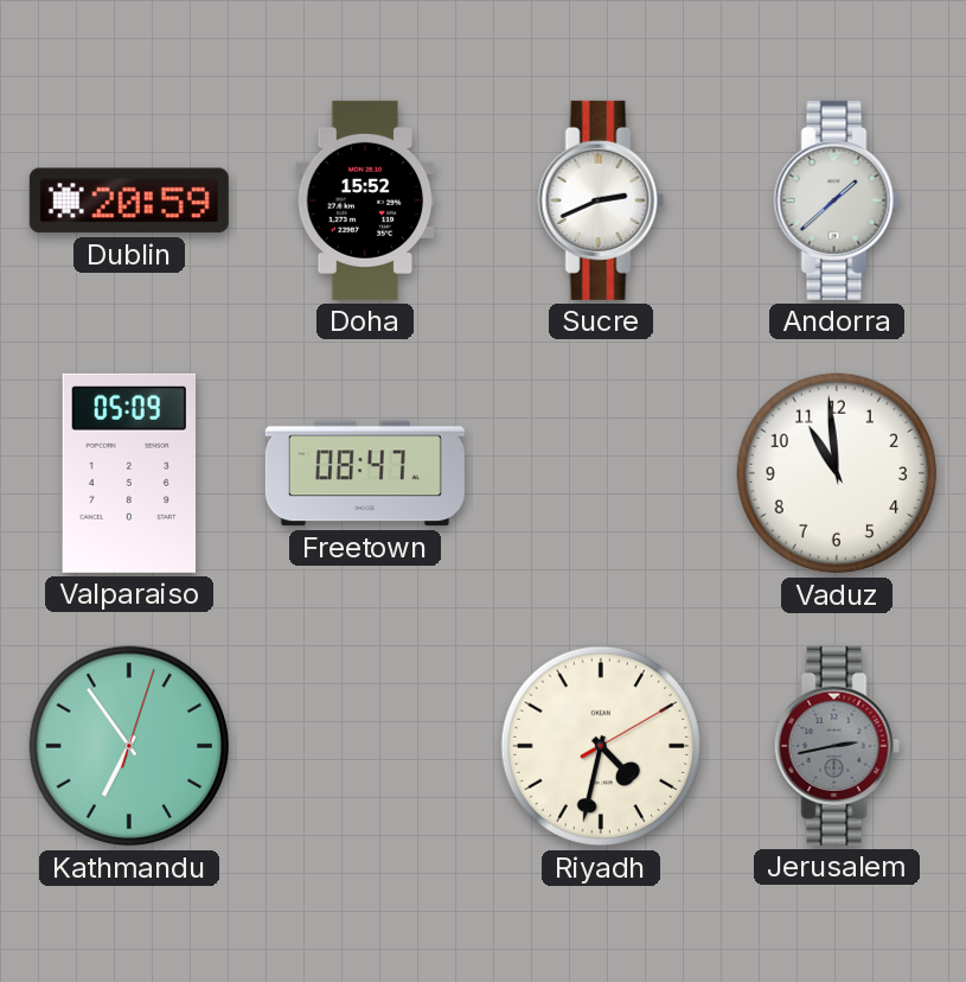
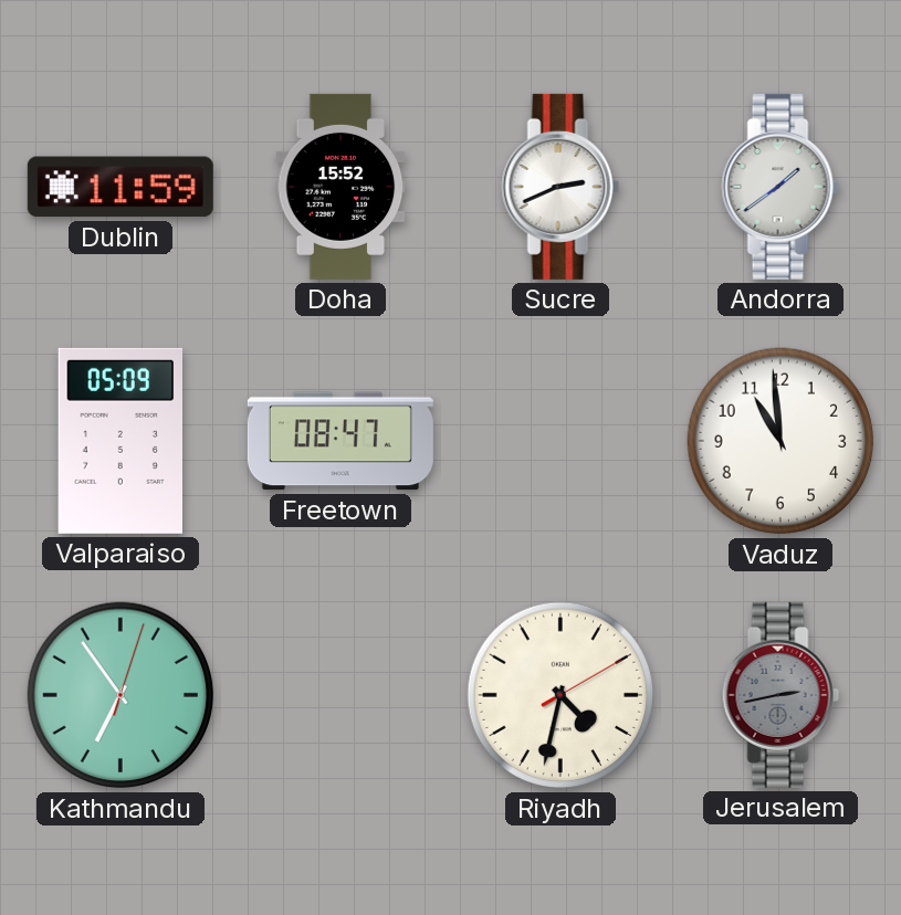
Dublin: 20:59 -> 11:59 (121, 187)
Andorra: 1:38 -> 1:39 (780, 187)
